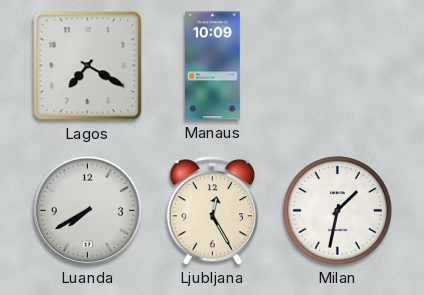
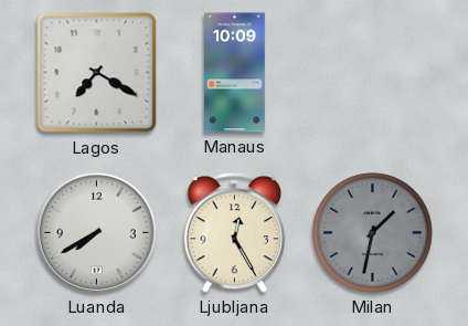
Milan dial: white -> grey (373, 233)
